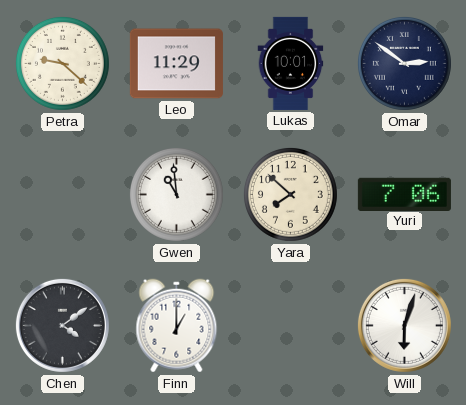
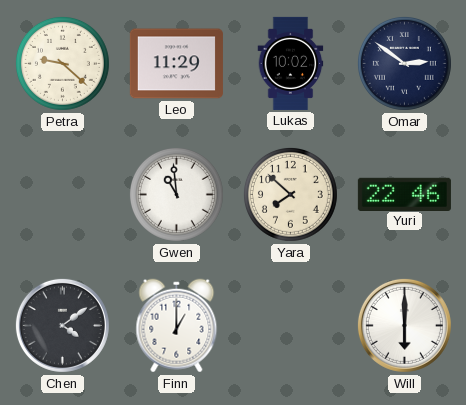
Lukas: 10:01 -> 10:02 (291, 63)
Yuri: 7:06 -> 22:46 (404, 194)
Will: 6:03 -> 6:00 (404, 325)
